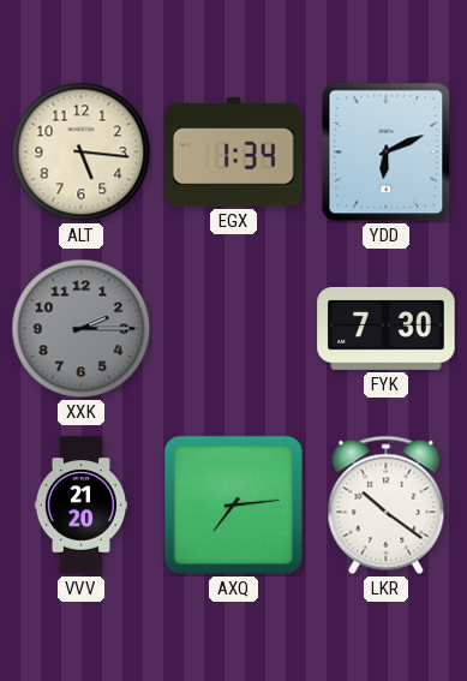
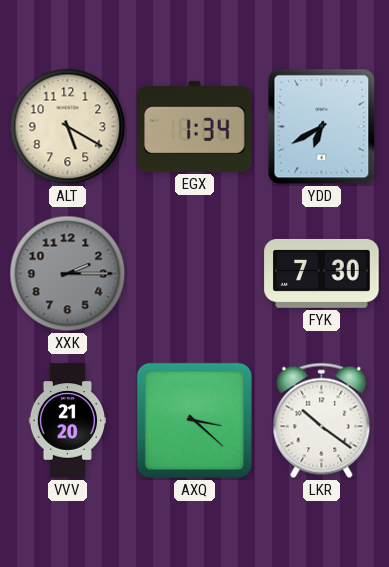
ALT: 5:16 -> 5:20 (68, 127)
YDD: 6:11 -> 6:40 (322, 127)
AXQ: 7:14 -> 3:22 (194, 420)
